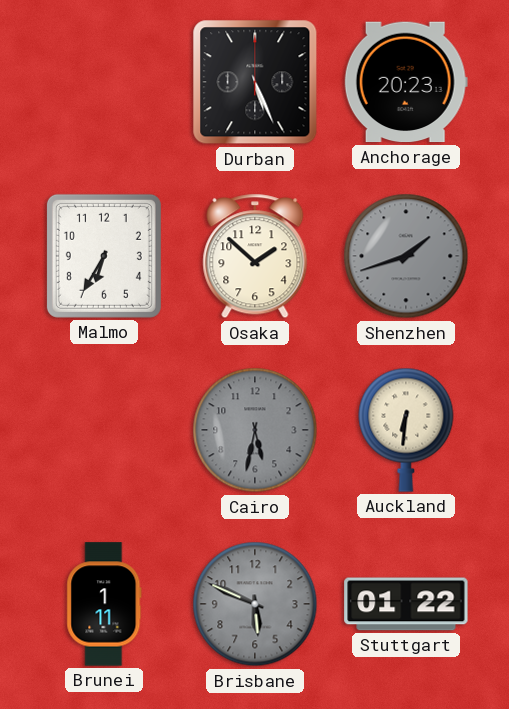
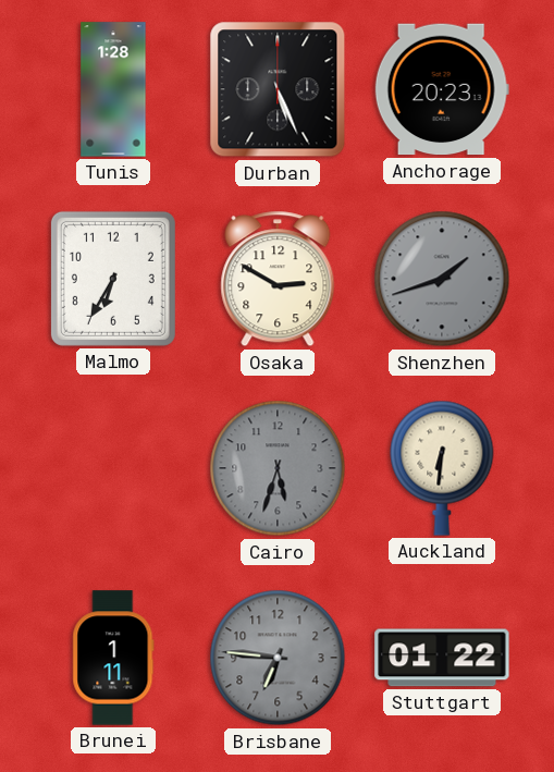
Tunis: none -> 1:28 (113, 89)
Osaka: 1:52 -> 2:50 (278, 279)
Cairo: 5:32 -> 5:33 (278, 468)
Brisbane: 5:49 -> 6:46 (278, 658)
